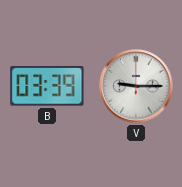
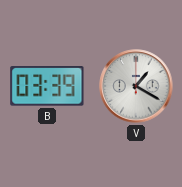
V: 9:15 -> 1:20 (136, 86)
